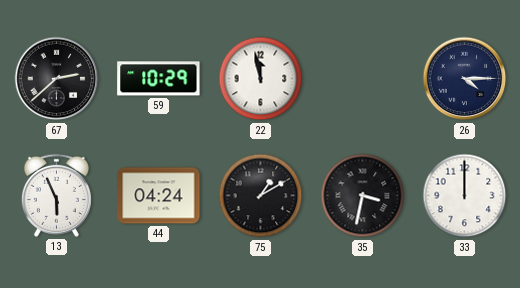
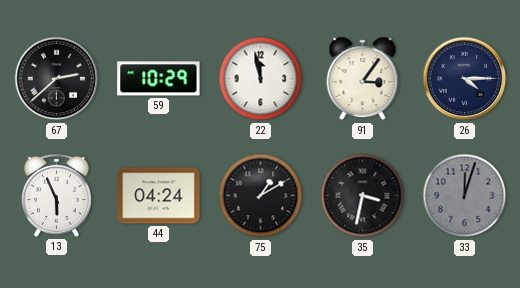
91: none -> 3:06 (363, 79)
33: 12:00 -> 12:03 (465, 196)
33 dial: white -> grey (465, 196)
